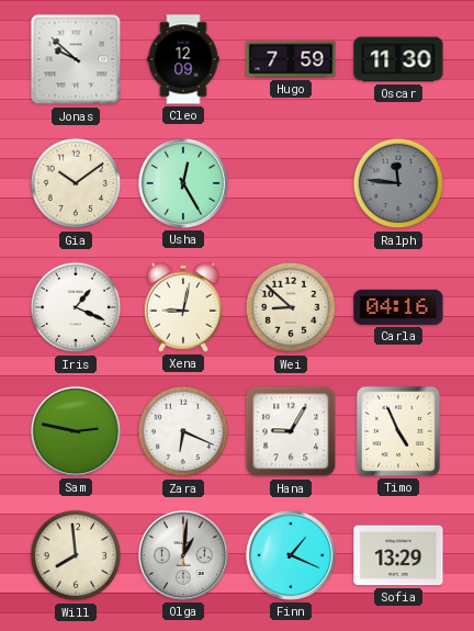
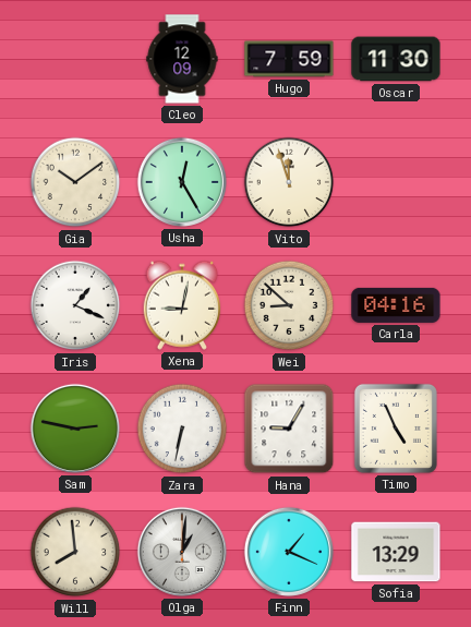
Jonas: 9:52 -> none (76, 59)
Vito: none -> 11:57 (289, 182)
Ralph: 11:46 -> none (398, 183)
Zara: 6:19 -> 6:32 (182, 429)
